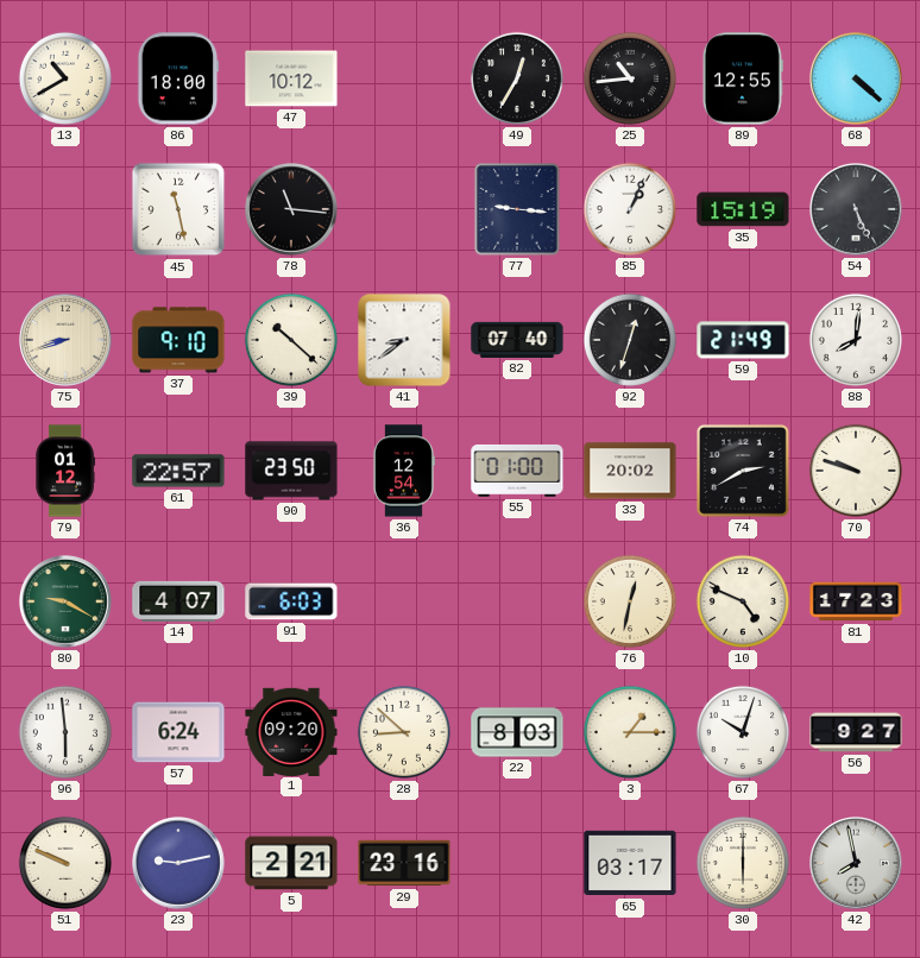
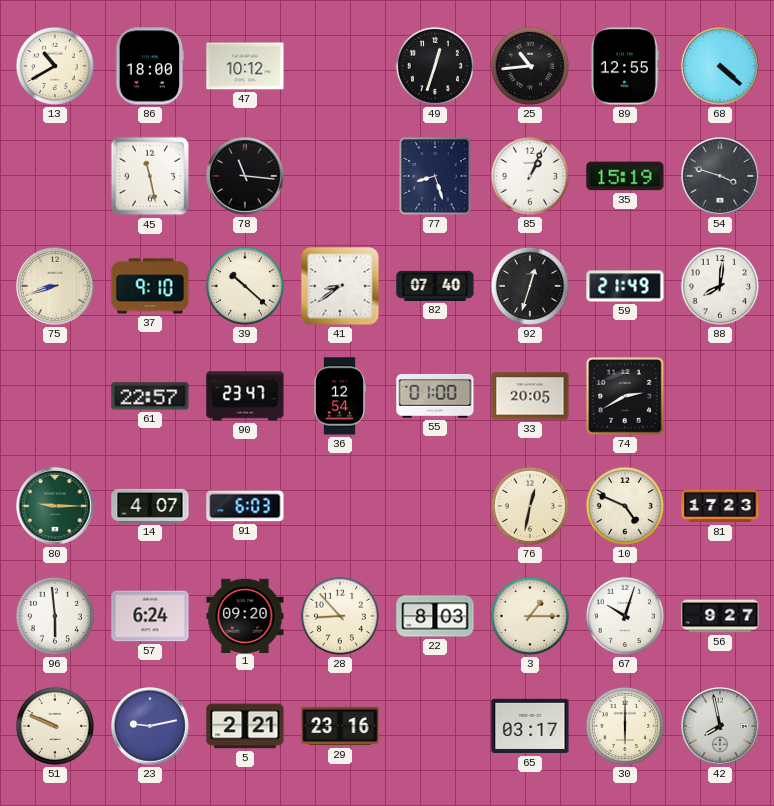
49: 12:35 -> 12:33 (435, 66)
77: 9:16 -> 8:27 (435, 176)
54: 5:26 -> 3:48 (721, 177)
79: 01:12 -> none (65, 471)
90: 23:50 -> 23:47 (245, 396)
33: 20:02 -> 20:05 (530, 396)
70: 9:48 -> none (856, 471)
80: 9:20 -> 9:15 (56, 507)
28: 8:52 -> 8:53 (340, 616)
